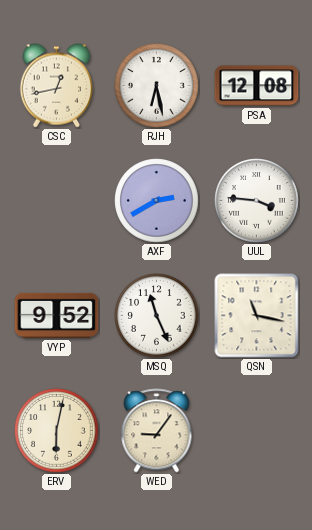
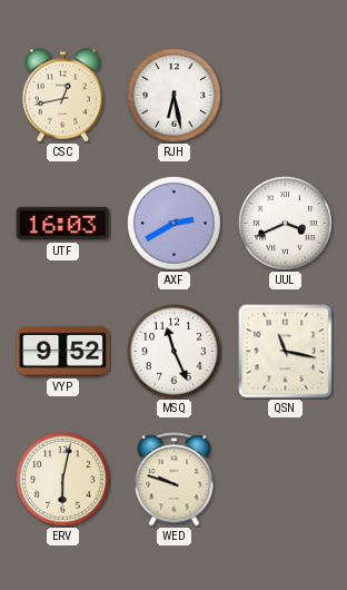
PSA: 12:08 -> none (257, 86)
UTF: none -> 16:03 (63, 224)
UUL: 3:46 -> 3:41 (286, 224)
WED: 9:06 -> 9:48 (175, 480)
